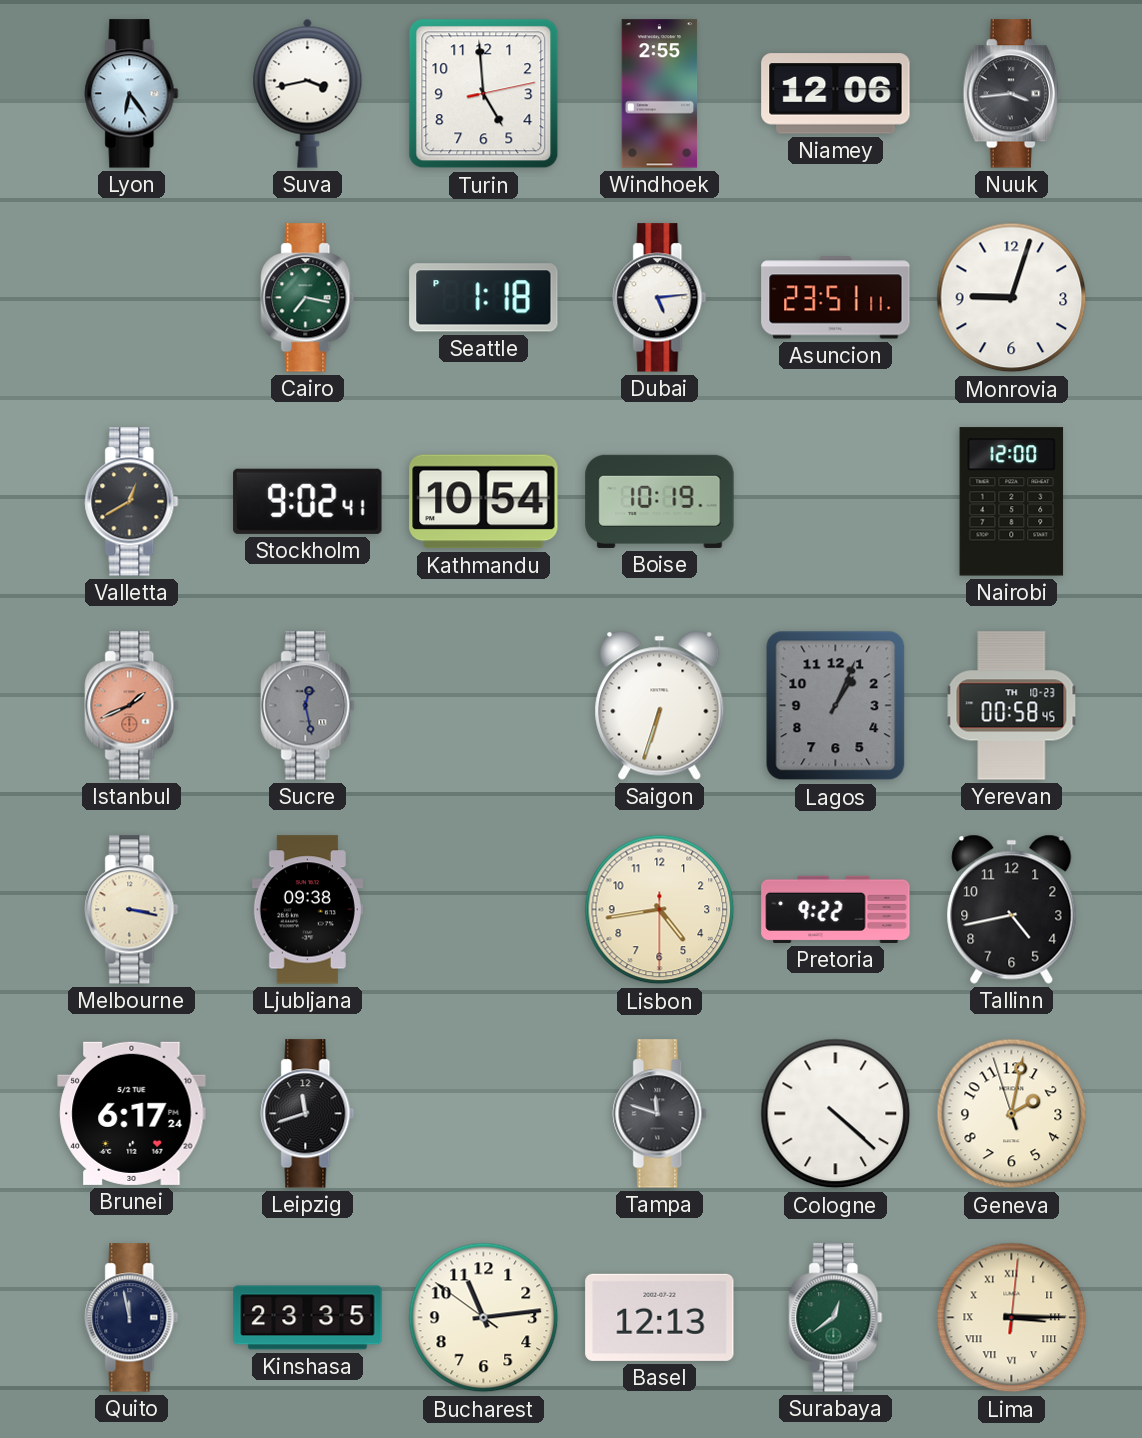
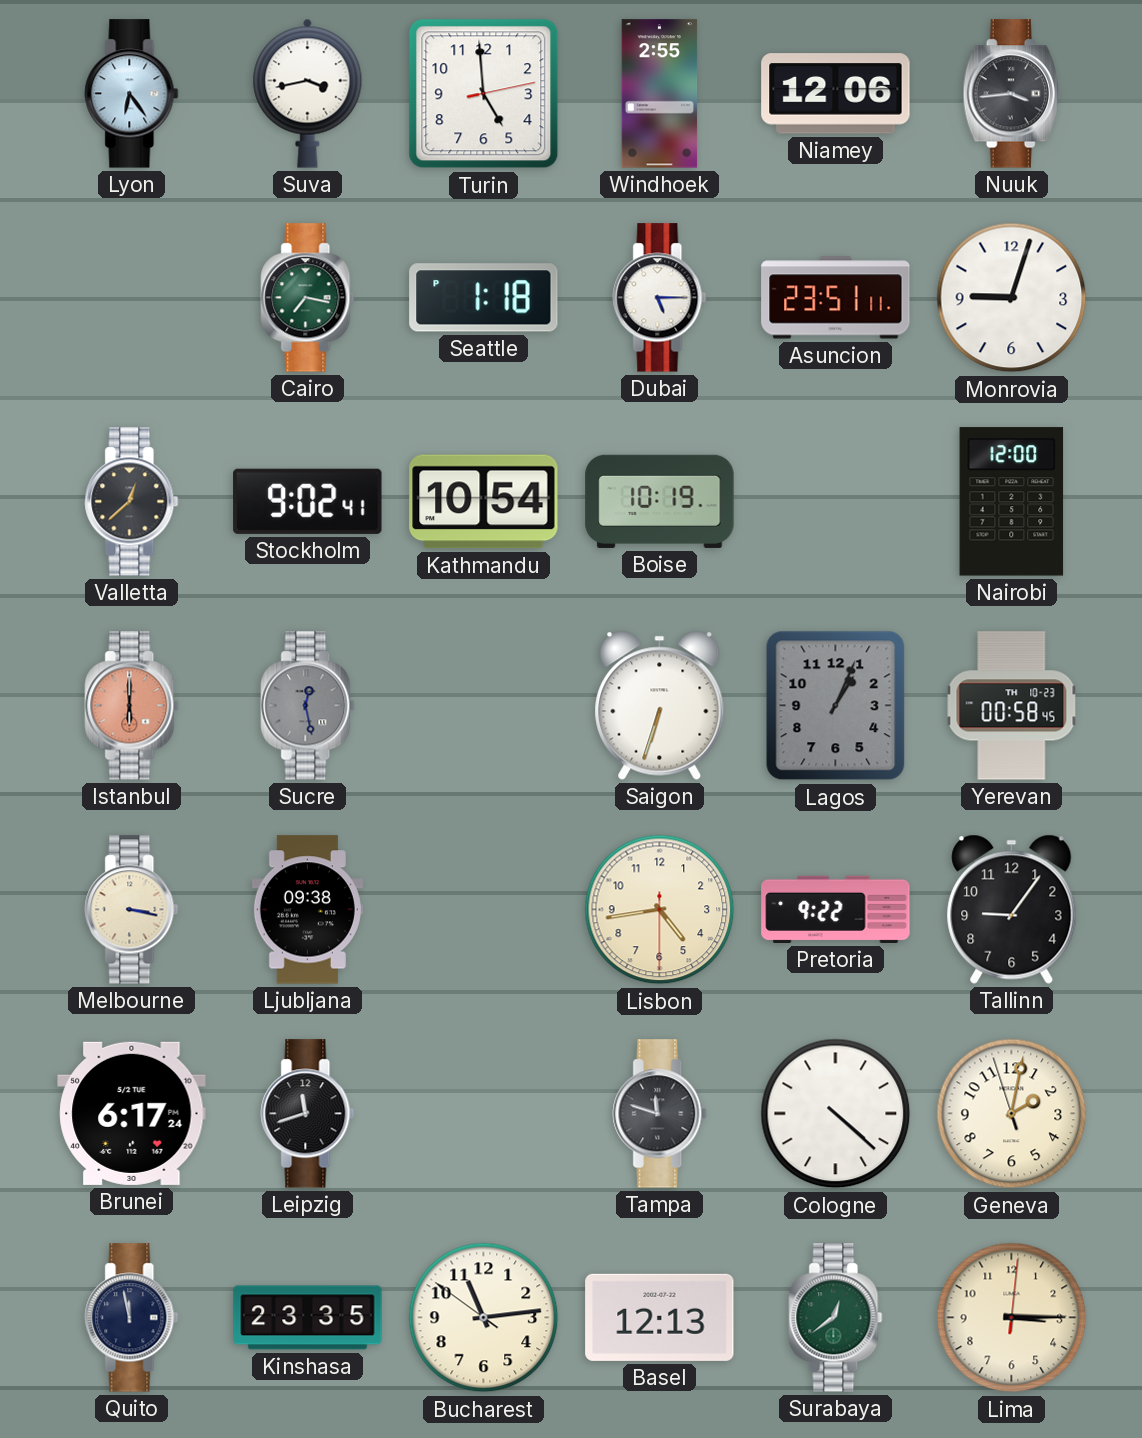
Dubai: 5:14 -> 5:15 (660, 298)
Valletta: 12:40 -> 12:38 (132, 502)
Istanbul: 1:41 -> 6:00 (132, 706)
Tallinn: 4:43 -> 9:06 (1012, 909)
Lima numerals: Roman -> Arabic (1012, 1318)
